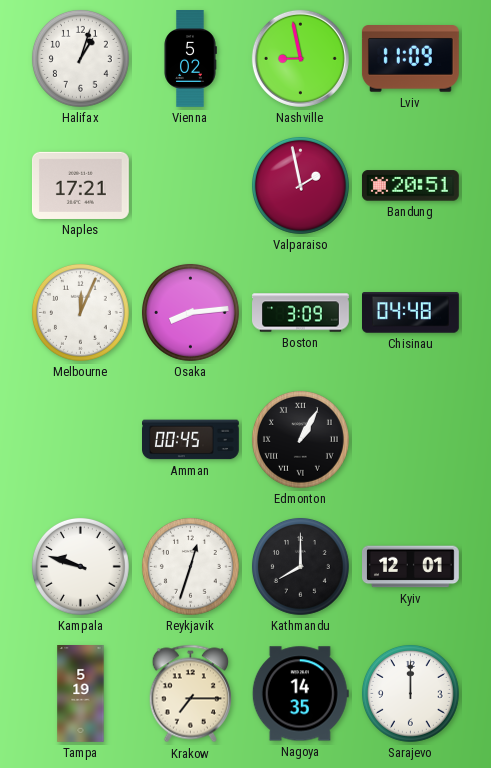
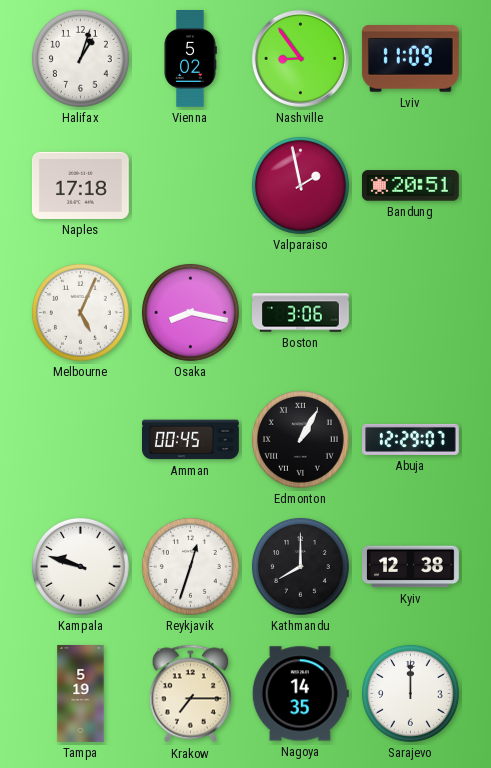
Nashville: 8:58 -> 8:54 (300, 58)
Naples: 17:21 -> 17:18 (80, 185)
Melbourne: 12:04 -> 5:04 (80, 312)
Osaka: 8:14 -> 8:17 (190, 312)
Boston: 3:09 -> 3:06 (301, 313)
Chisinau: 04:48 -> none (411, 313)
Abuja: none -> 12:29 (411, 439)
Kyiv: 12:01 -> 12:38 (411, 567)
